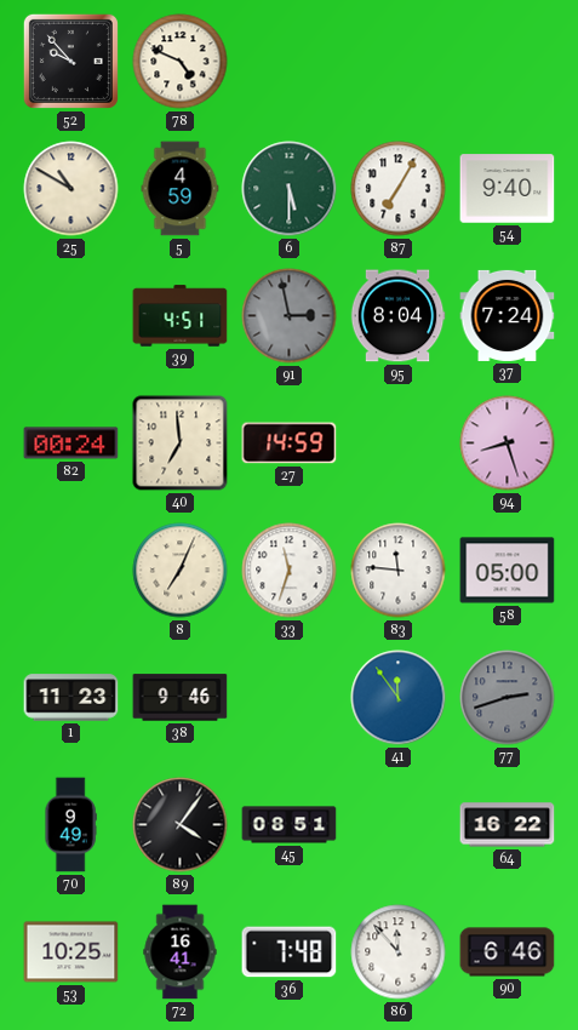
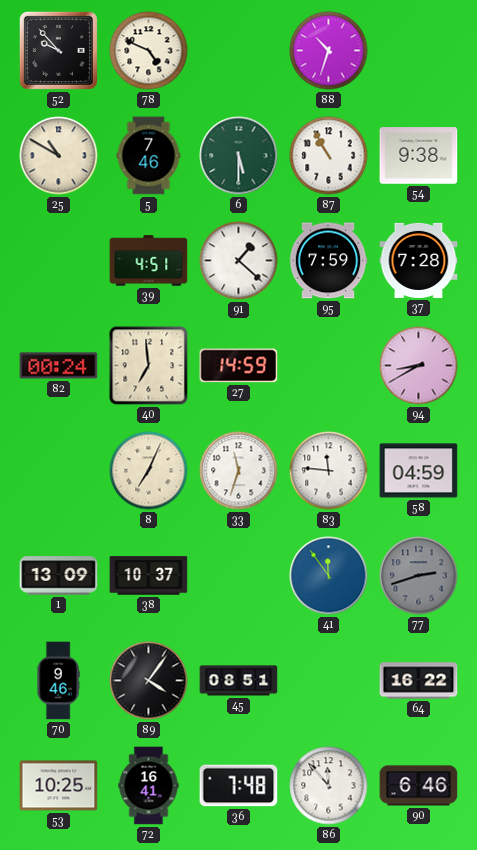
88: none -> 10:33 (329, 51)
5: 4:59 -> 7:46 (149, 156)
87: 7:05 -> 10:55 (329, 156)
54: 9:40 -> 9:38 (419, 156)
91: 2:58 -> 1:22 (239, 261)
91 dial: grey -> white (239, 261)
95: 8:04 -> 7:59 (328, 261)
37: 7:24 -> 7:28 (419, 260)
94: 8:27 -> 8:40 (419, 366)
58: 05:00 -> 04:59 (419, 471)
1: 11:23 -> 13:09 (59, 576)
38: 9:46 -> 10:37 (149, 576)
70: 9:49 -> 9:46 (58, 681)
